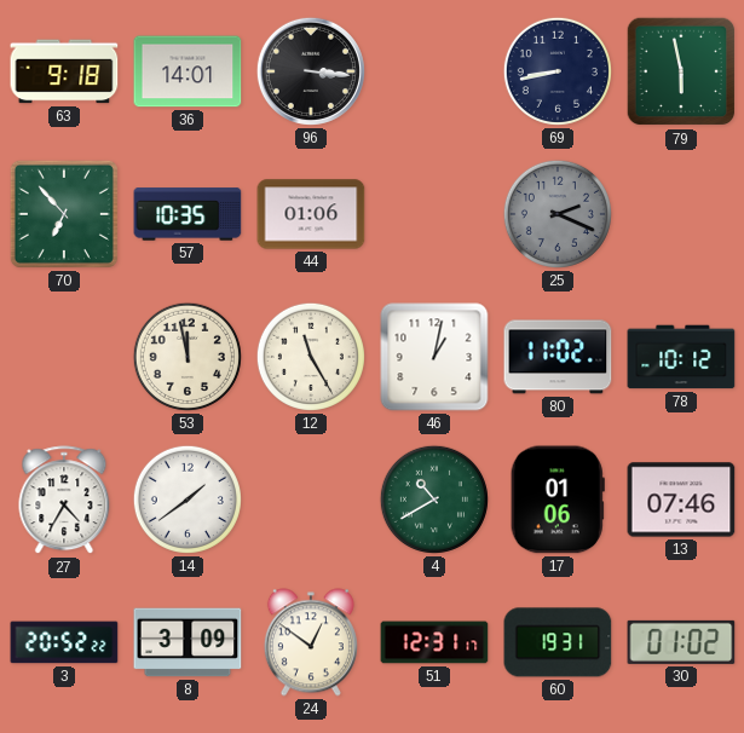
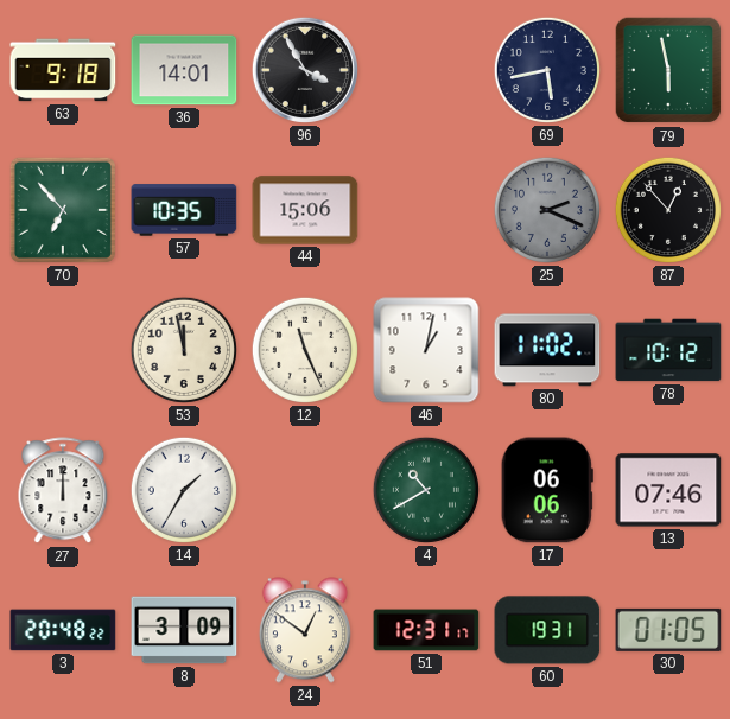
96: 3:16 -> 3:55 (305, 70)
69: 8:43 -> 5:43 (547, 70)
44: 01:06 -> 15:06 (305, 210)
87: none -> 12:53 (668, 210)
12: 11:25 -> 11:26 (305, 350)
27: 4:35 -> 12:00 (63, 491)
14: 1:39 -> 1:35 (184, 490)
17: 01:06 -> 06:06 (547, 490)
3: 20:52 -> 20:48 (63, 630)
30: 01:02 -> 01:05 (668, 630)
